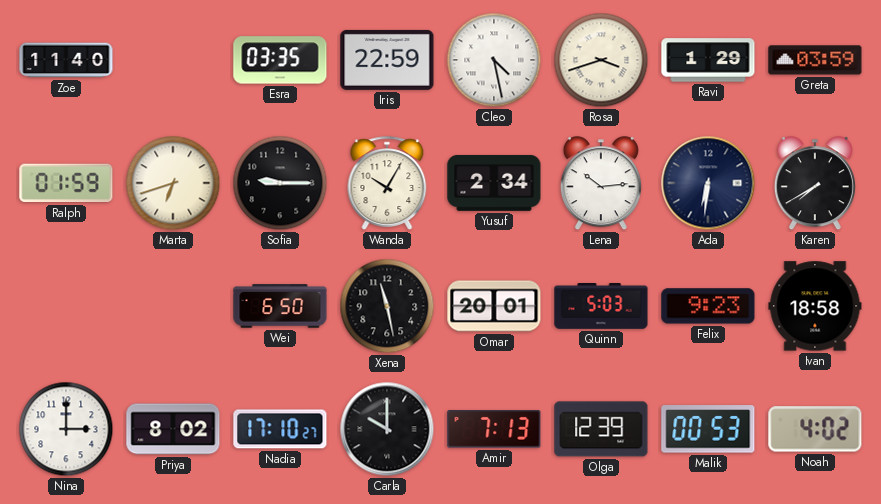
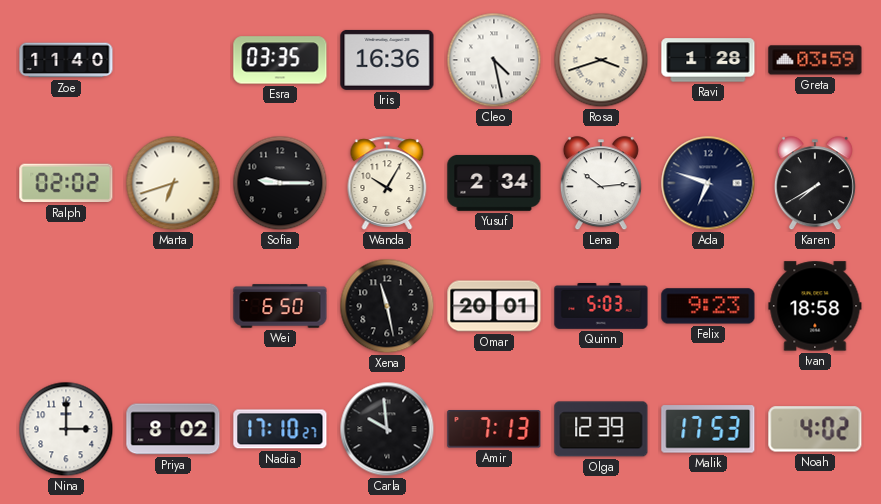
Iris: 22:59 -> 16:36 (387, 60)
Ravi: 1:29 -> 1:28 (708, 60)
Ralph: 01:59 -> 02:02 (66, 183)
Ada: 6:31 -> 6:48 (708, 183)
Carla: 10:00 -> 9:59 (387, 429)
Malik: 00:53 -> 17:53 (708, 429)
